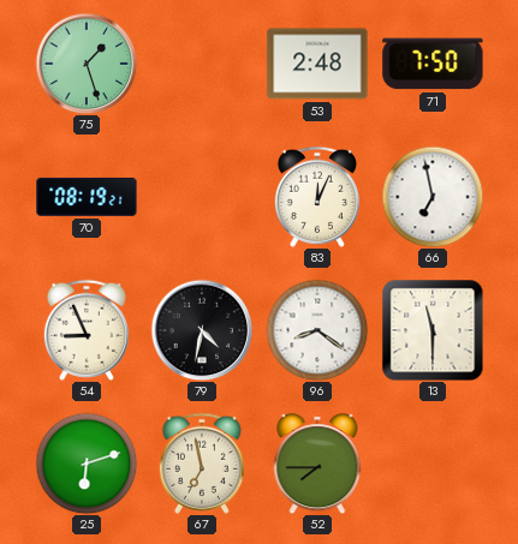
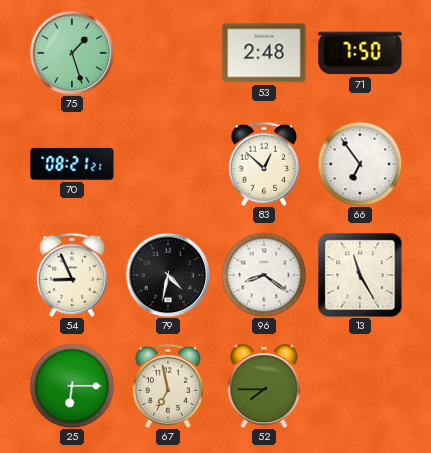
70: 08:19 -> 08:21 (72, 164)
83: 12:04 -> 12:52 (264, 164)
66: 6:58 -> 6:54 (360, 164)
13: 11:30 -> 11:25 (360, 275)
25: 6:12 -> 6:15 (72, 386)
